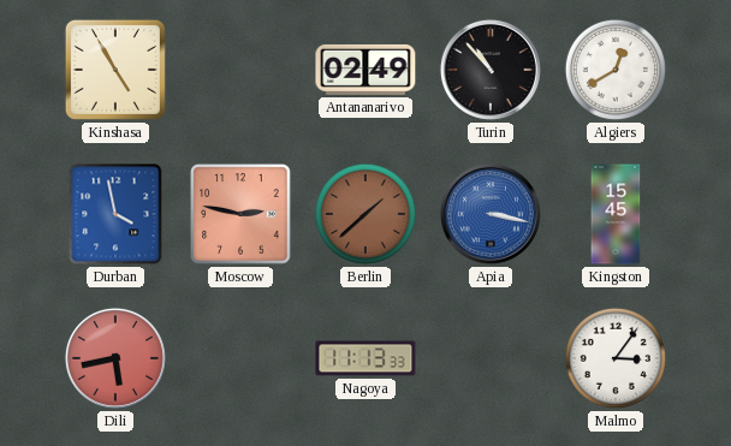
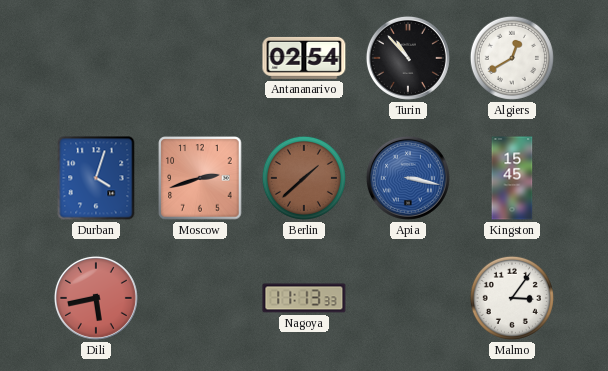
Kinshasa: 4:55 -> none (115, 70)
Antananarivo: 02:49 -> 02:54 (304, 58)
Durban: 3:58 -> 4:03 (96, 178)
Moscow: 2:47 -> 2:42 (200, 178)
